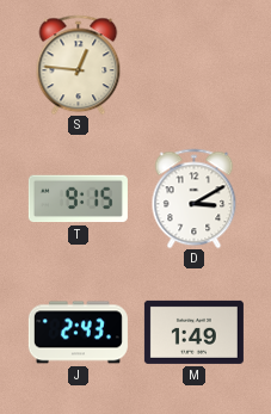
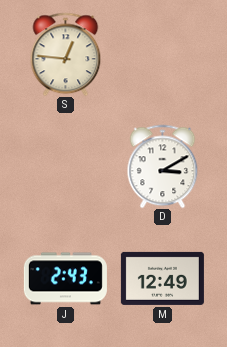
T: 9:15 -> none (78, 199)
M: 1:49 -> 12:49 (162, 278)
